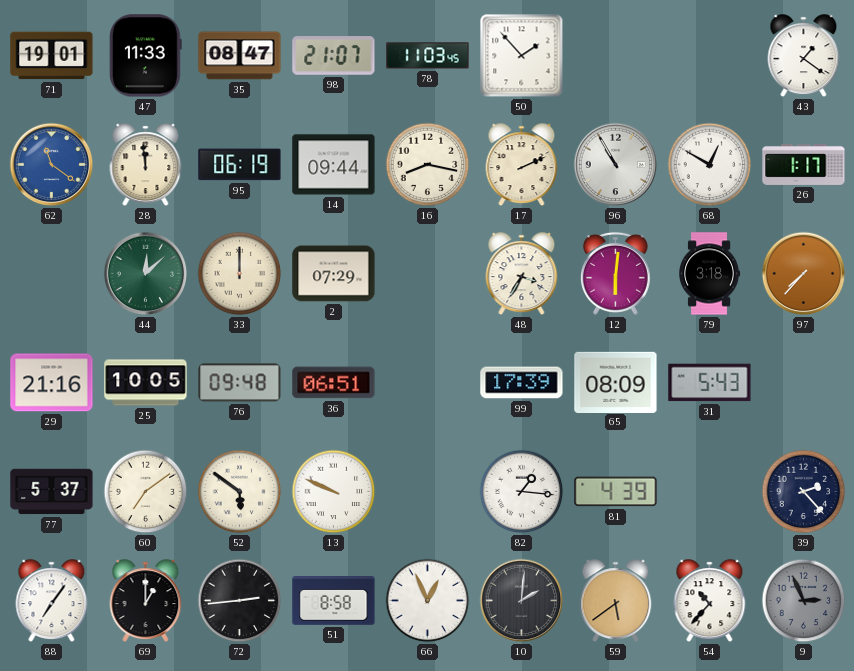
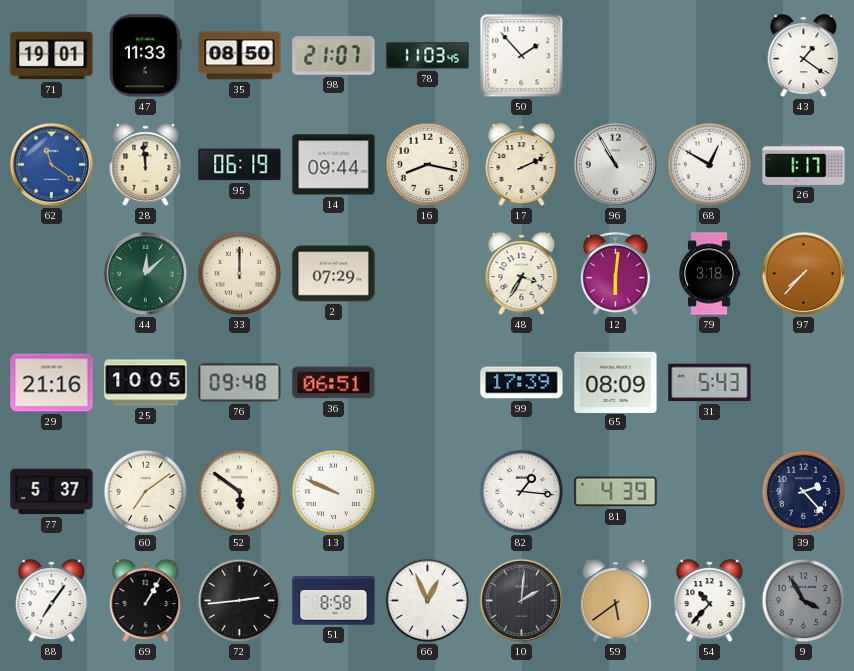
35: 08:47 -> 08:50 (240, 56)
69: 1:00 -> 1:05 (146, 601)
9: 2:56 -> 3:55 (804, 601)
